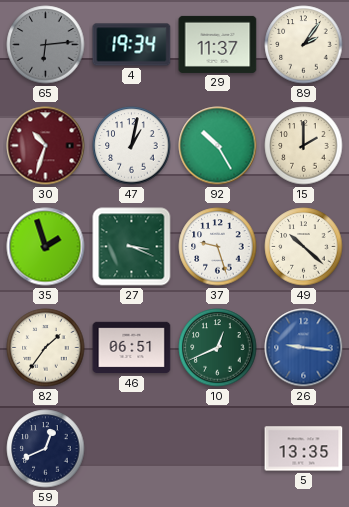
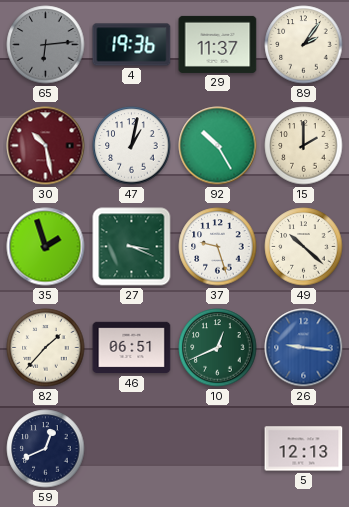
4: 19:34 -> 19:36 (132, 45)
30: 10:33 -> 10:28 (46, 146)
82: 1:36 -> 1:37 (46, 348)
5: 13:35 -> 12:13 (304, 449)
